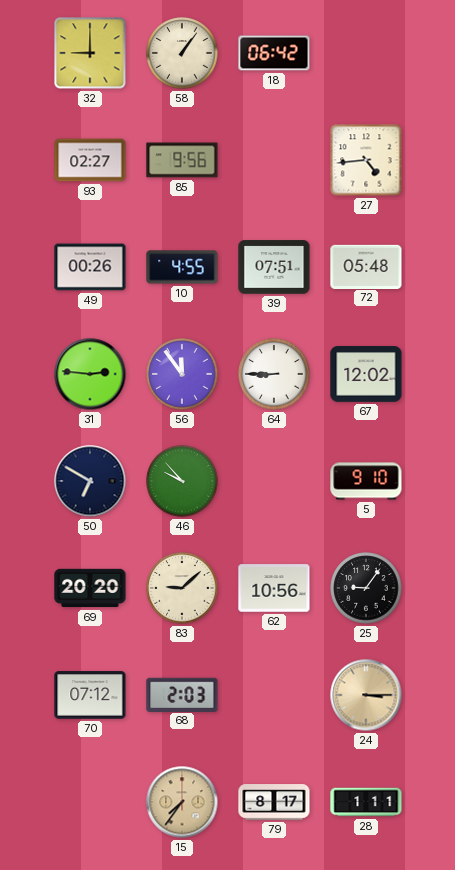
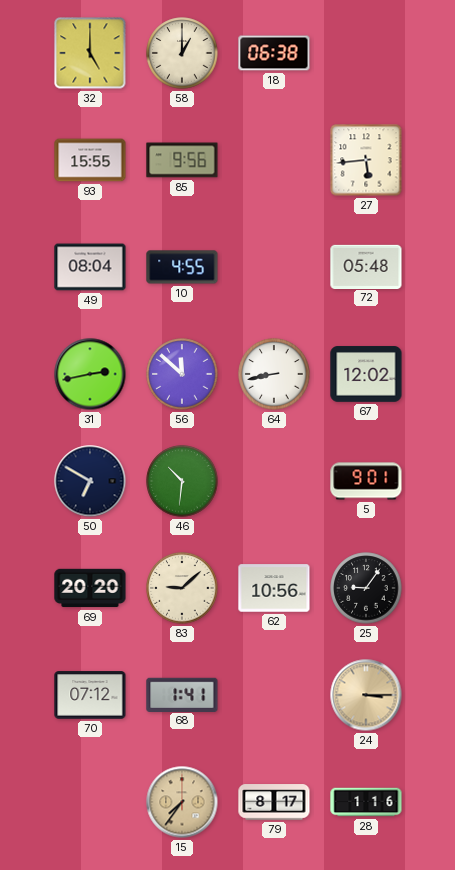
32: 9:00 -> 5:00 (90, 53)
58: 1:06 -> 1:00 (182, 53)
18: 06:42 -> 06:38 (274, 53)
93: 02:27 -> 15:55 (90, 160)
27: 4:44 -> 5:44 (366, 160)
49: 00:26 -> 08:04 (90, 267)
39: 07:51 -> none (274, 267)
31: 2:46 -> 2:43 (90, 374)
56: 11:54 -> 11:52 (182, 374)
64: 8:45 -> 8:43 (274, 374)
46: 9:53 -> 10:31 (182, 481)
5: 9:10 -> 9:01 (366, 481)
68: 2:03 -> 1:41 (182, 694)
28: 1:11 -> 1:16 (366, 802)
